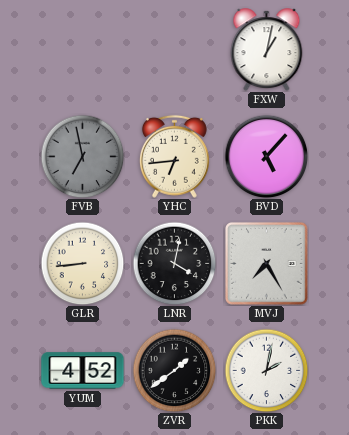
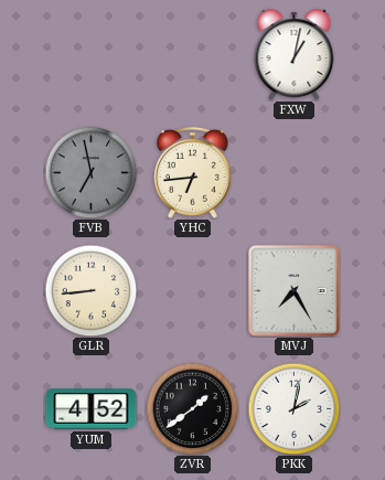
BVD: 5:07 -> none (266, 156)
LNR: 4:02 -> none (174, 263)
